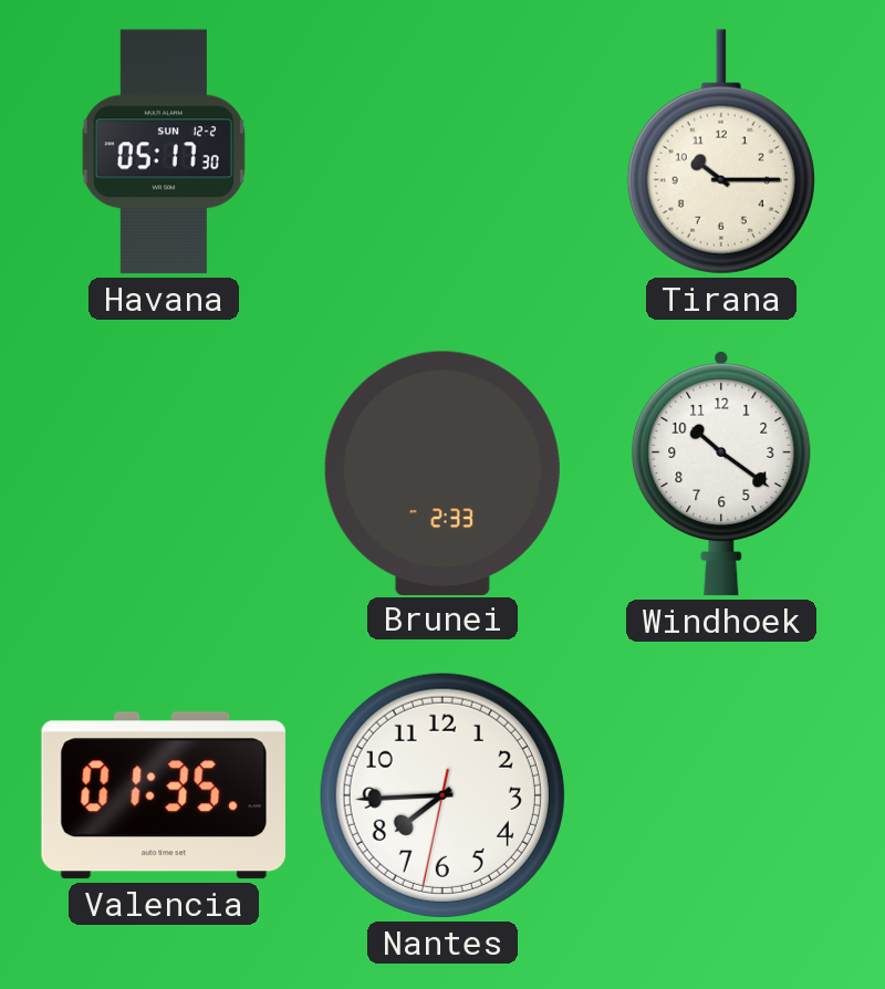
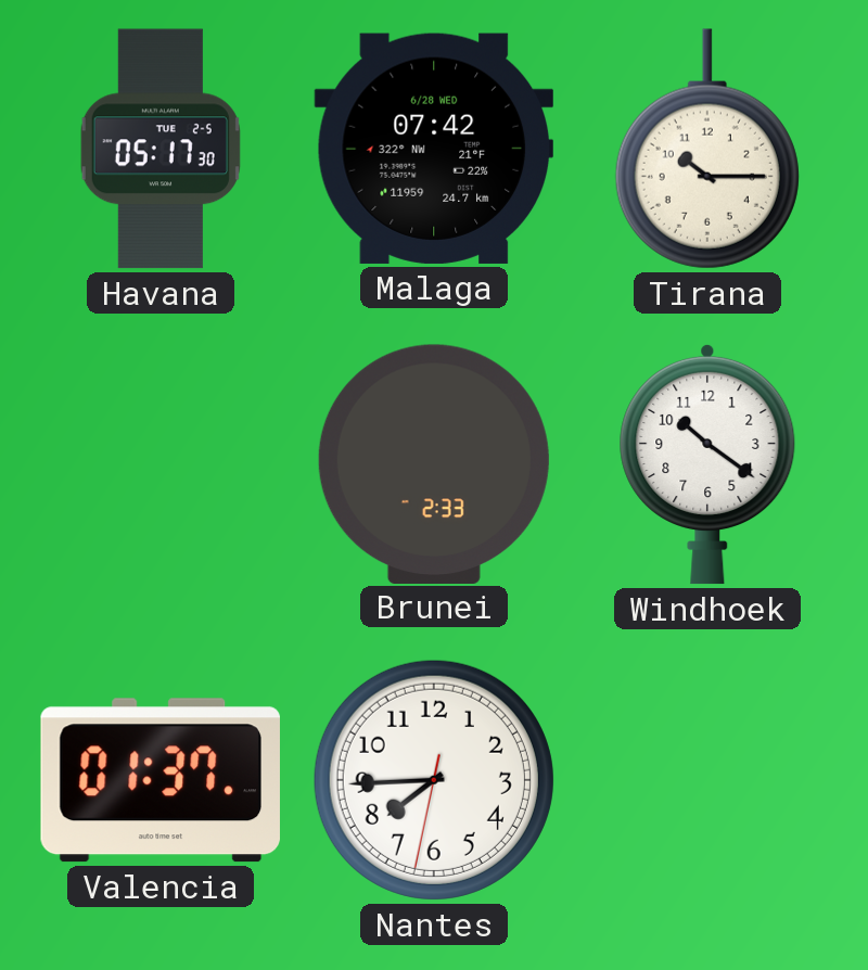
Havana date: SUN 12-2 -> TUE 2-5 (161, 149)
Malaga: none -> 07:42 (433, 149)
Valencia: 01:35 -> 01:37 (161, 780)
